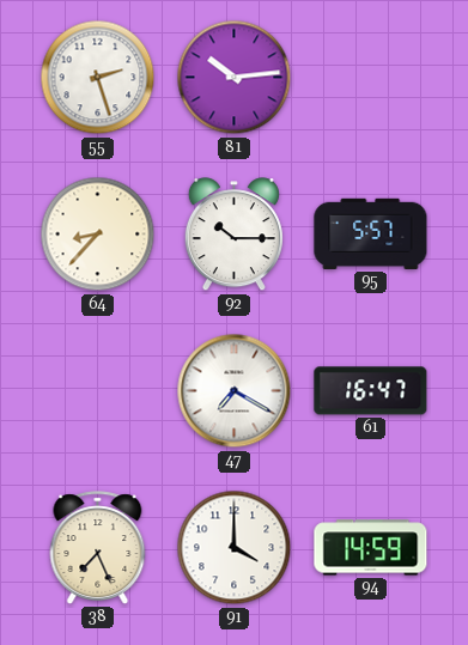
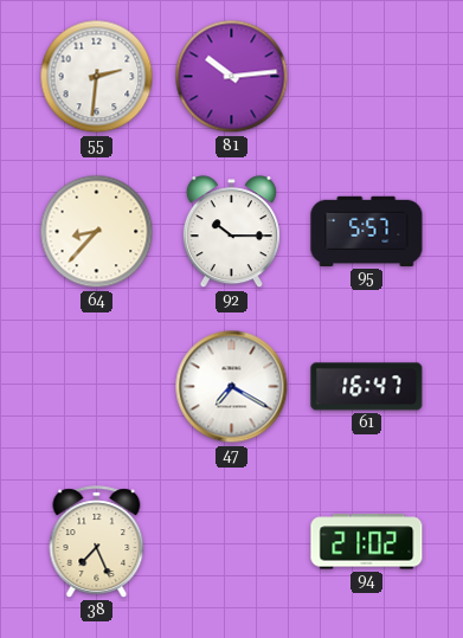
55: 2:27 -> 2:31 (97, 77)
91: 4:00 -> none (235, 548)
94: 14:59 -> 21:02 (367, 542)
